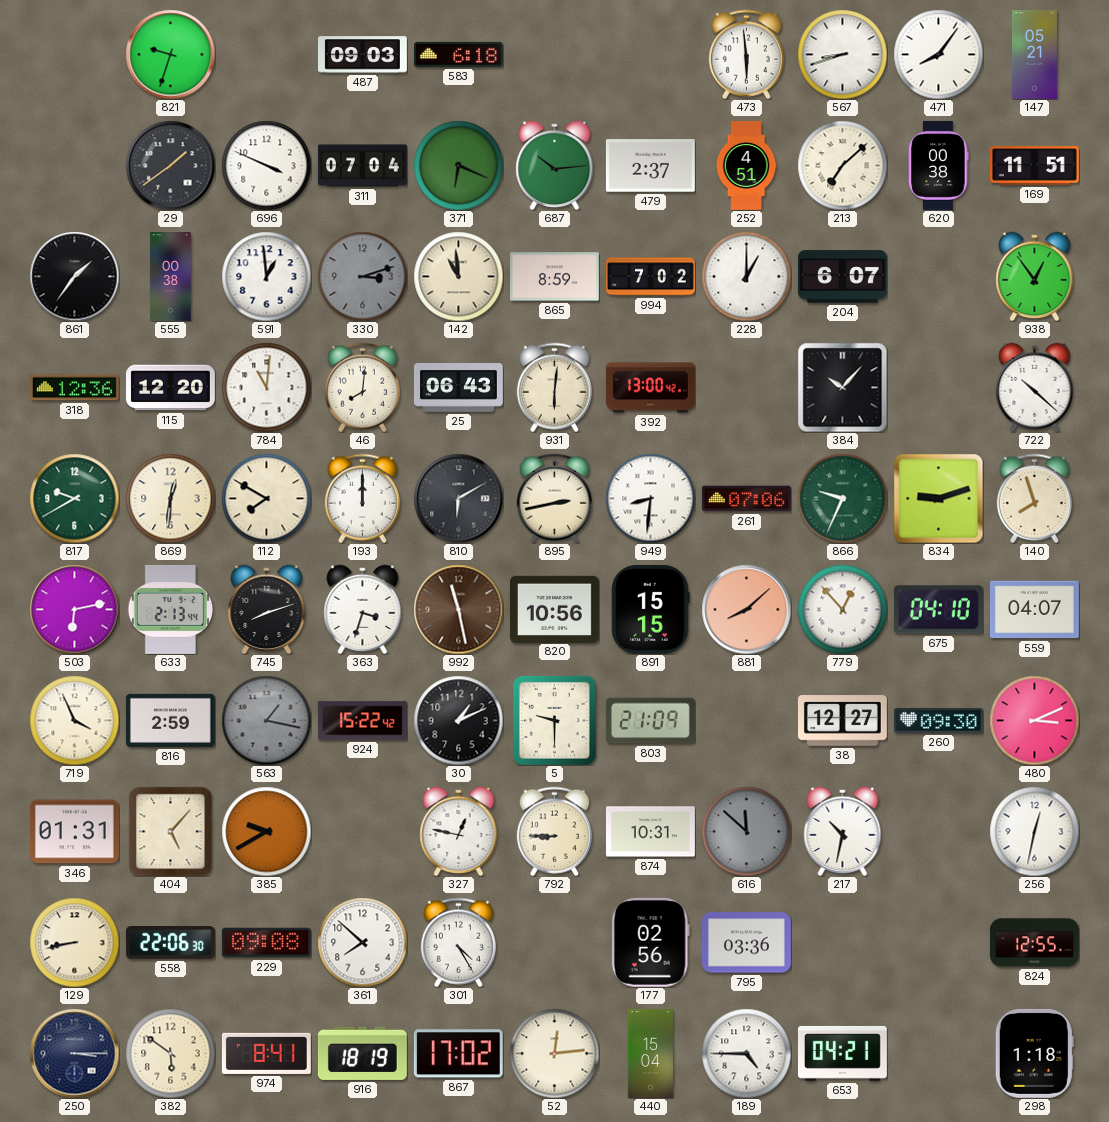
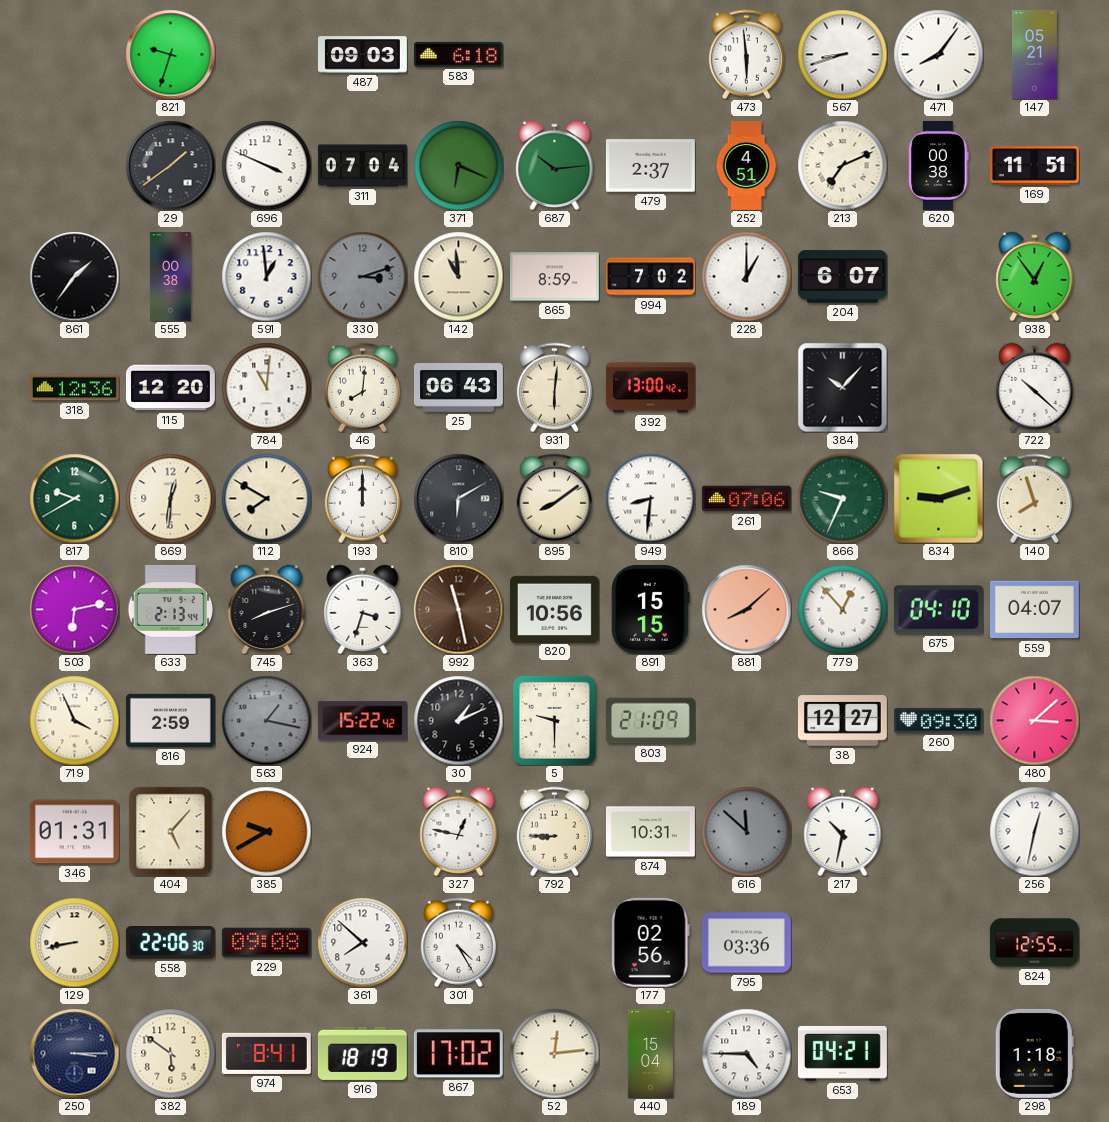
213: 7:08 -> 7:11 (842, 165)
895: 2:43 -> 8:09 (554, 498)
480: 3:11 -> 3:08 (1034, 720)
